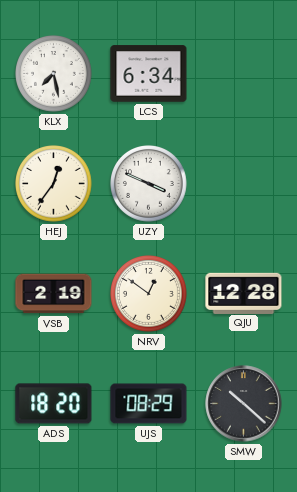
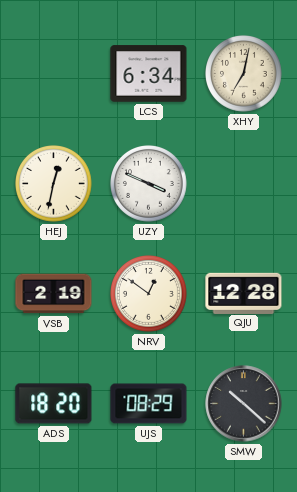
KLX: 7:28 -> none (54, 74)
XHY: none -> 7:02 (244, 74)
HEJ: 12:36 -> 12:32 (54, 184)
